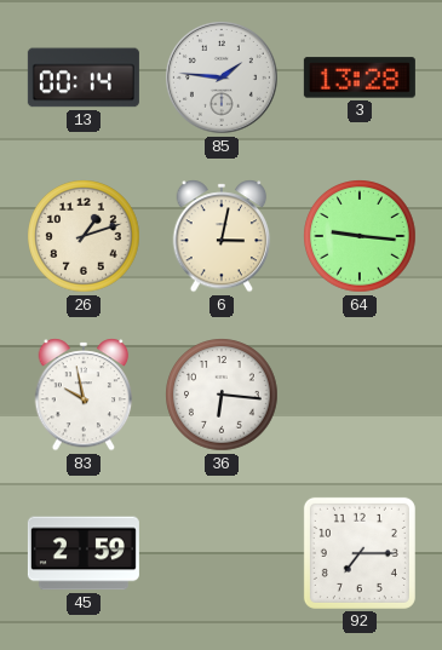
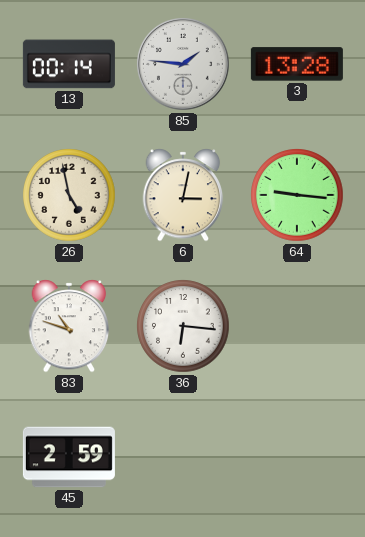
26: 1:12 -> 4:58 (69, 195)
83: 9:58 -> 10:48 (69, 326)
92: 7:15 -> none (360, 553)
